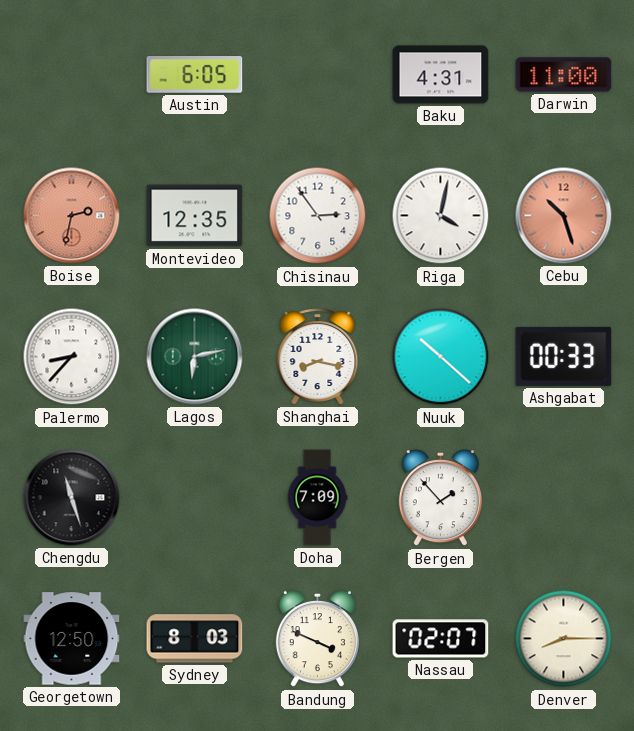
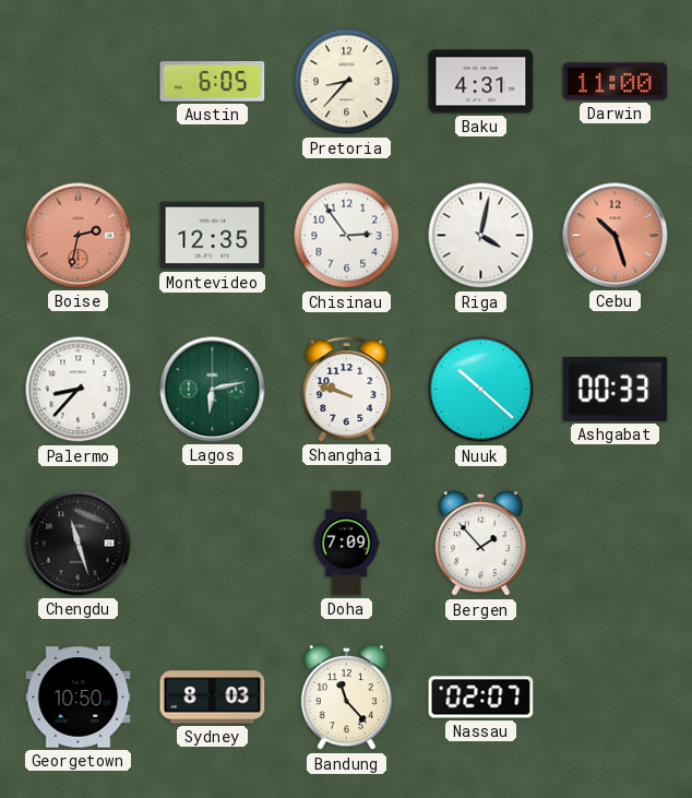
Pretoria: none -> 8:37 (347, 82)
Shanghai: 8:17 -> 9:48 (347, 390)
Georgetown: 12:50 -> 10:50 (79, 698)
Bandung: 3:49 -> 11:23 (346, 698)
Denver: 8:15 -> none (564, 639)
